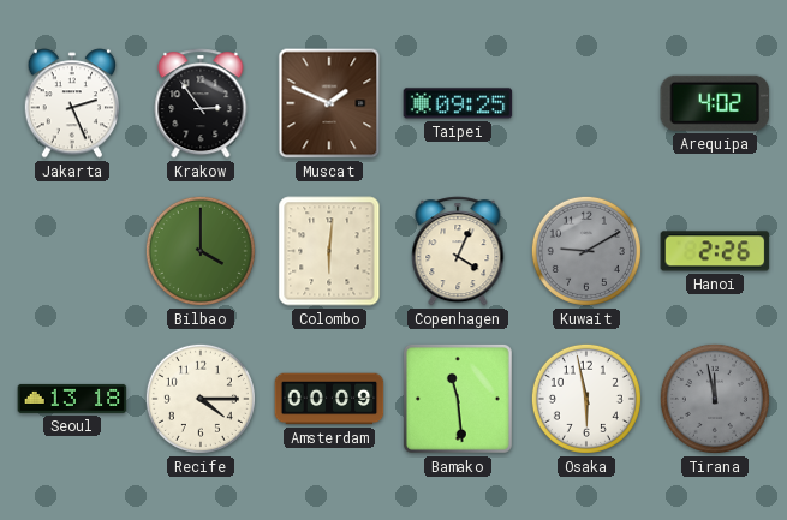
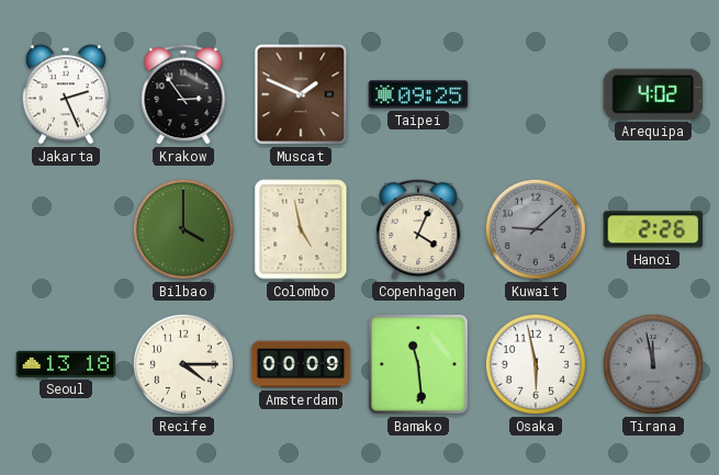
Colombo: 6:01 -> 4:58 (301, 229)
Kuwait: 9:10 -> 9:08 (536, 229)
